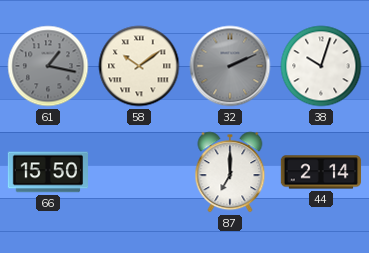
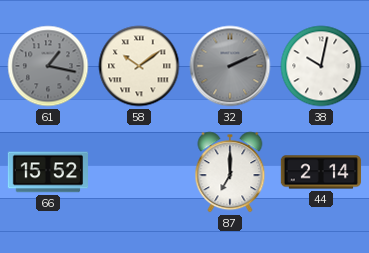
38: 10:03 -> 10:02 (321, 66)
66: 15:50 -> 15:52 (47, 172)
